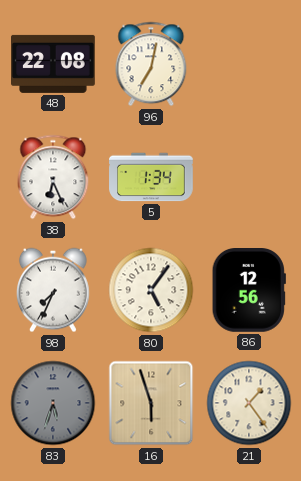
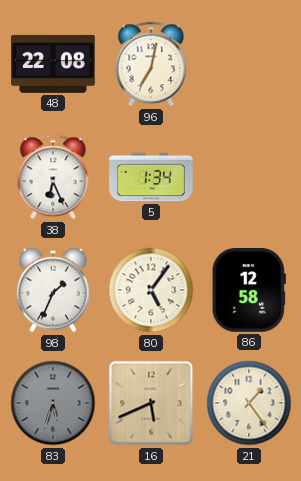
98: 7:34 -> 1:34 (54, 290)
86: 12:56 -> 12:58 (249, 291)
16: 5:57 -> 5:41 (151, 403)
